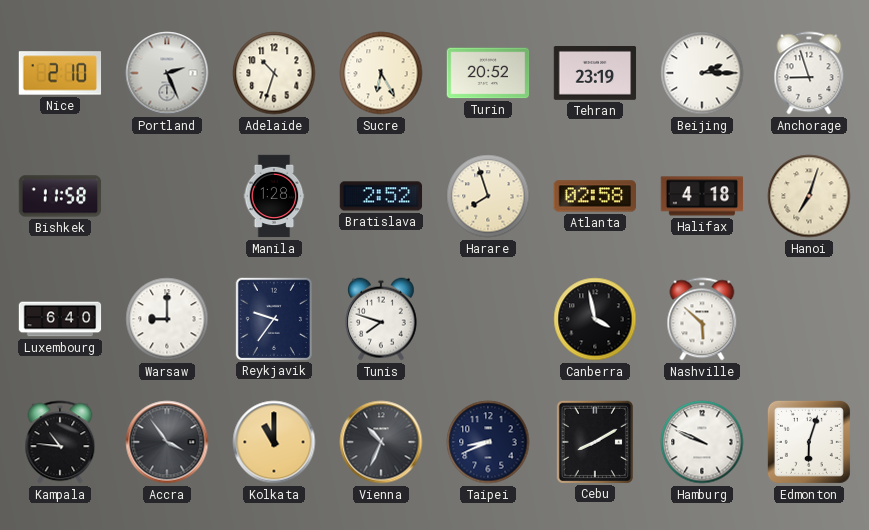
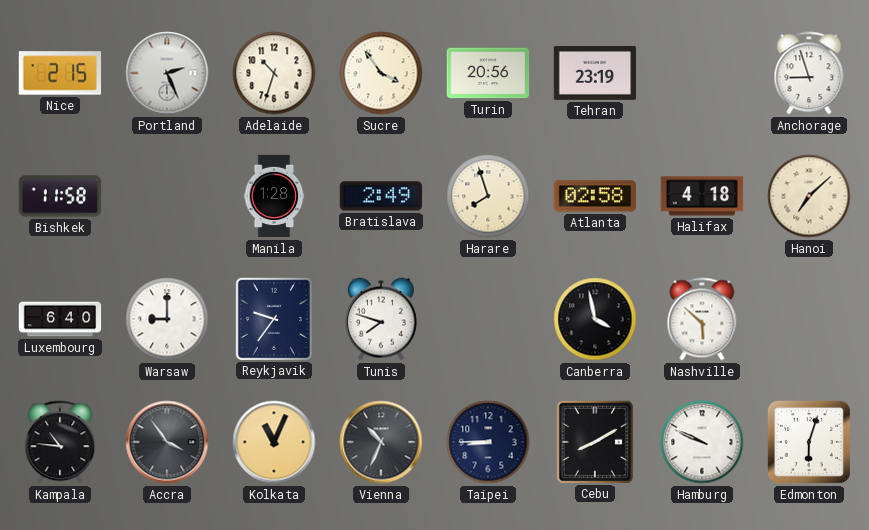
Nice: 2:10 -> 2:15 (60, 73)
Sucre: 6:25 -> 3:54 (381, 73)
Turin: 20:52 -> 20:56 (488, 73)
Beijing: 2:15 -> none (702, 73)
Bratislava: 2:52 -> 2:49 (381, 196)
Hanoi: 7:03 -> 7:08 (809, 196)
Kolkata: 11:00 -> 11:04 (274, 442)
Taipei: 8:41 -> 8:45 (488, 442)
